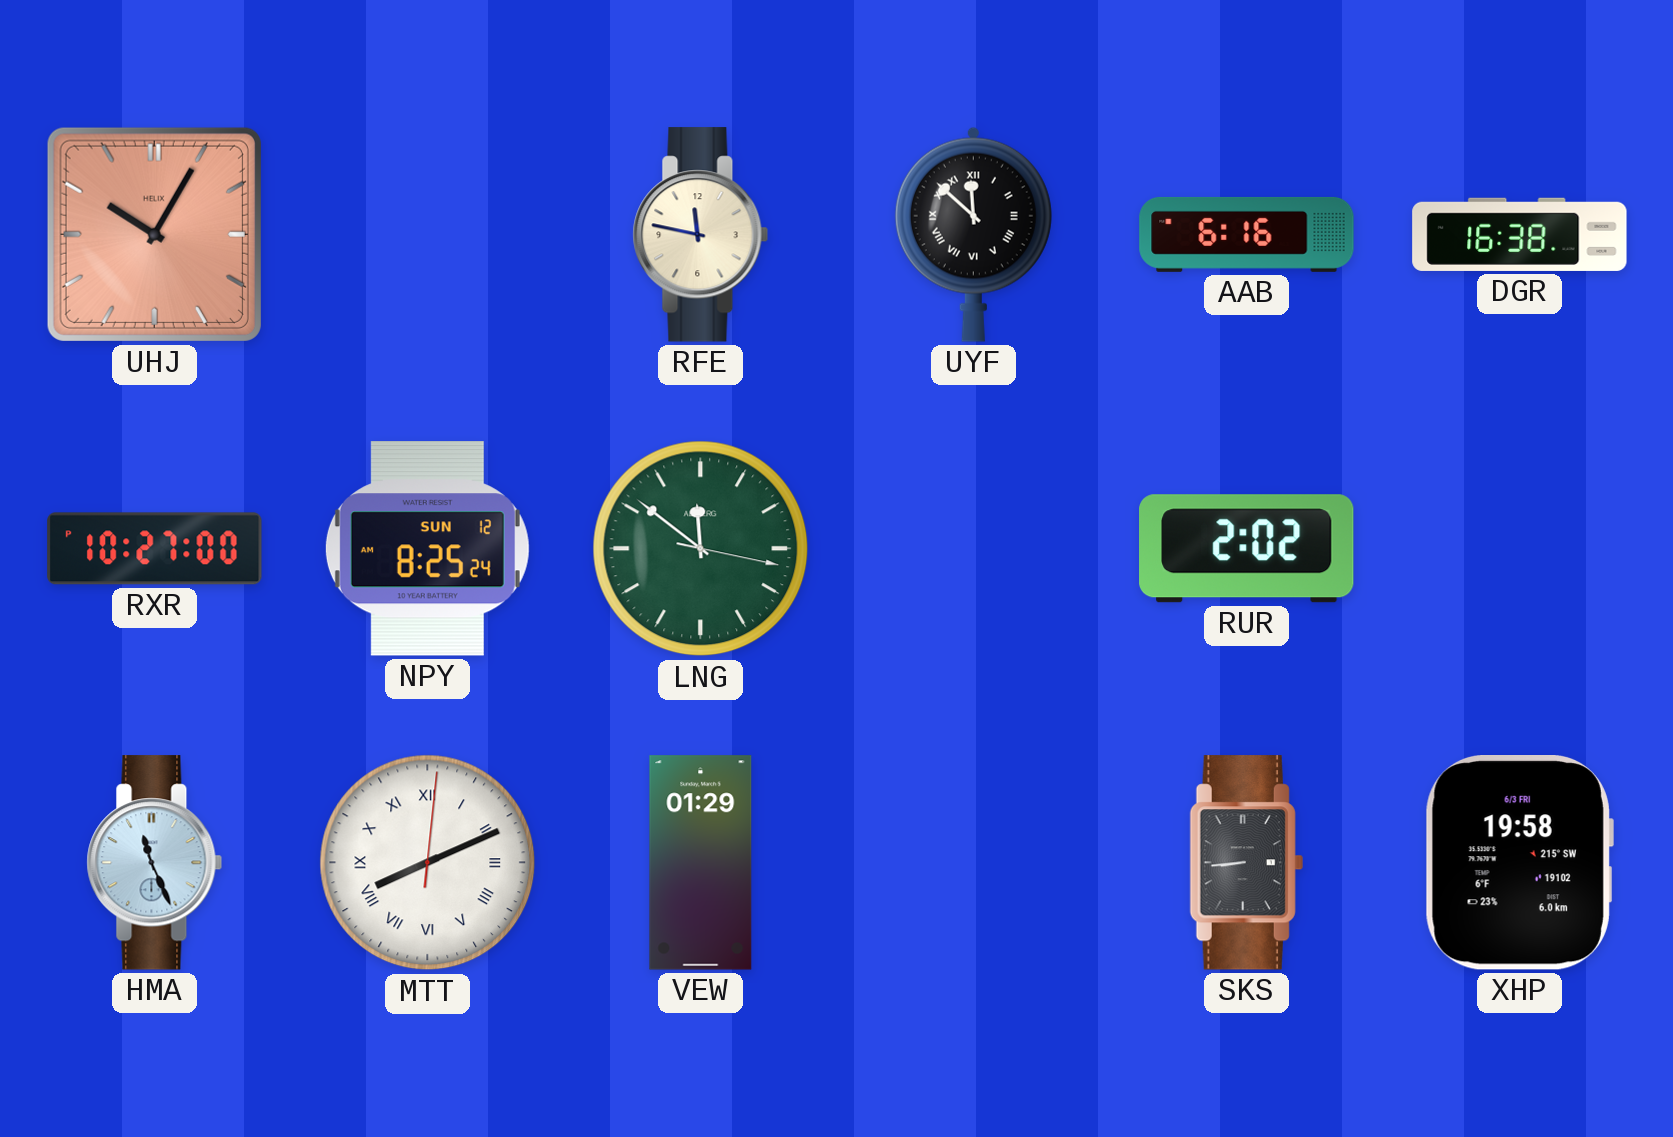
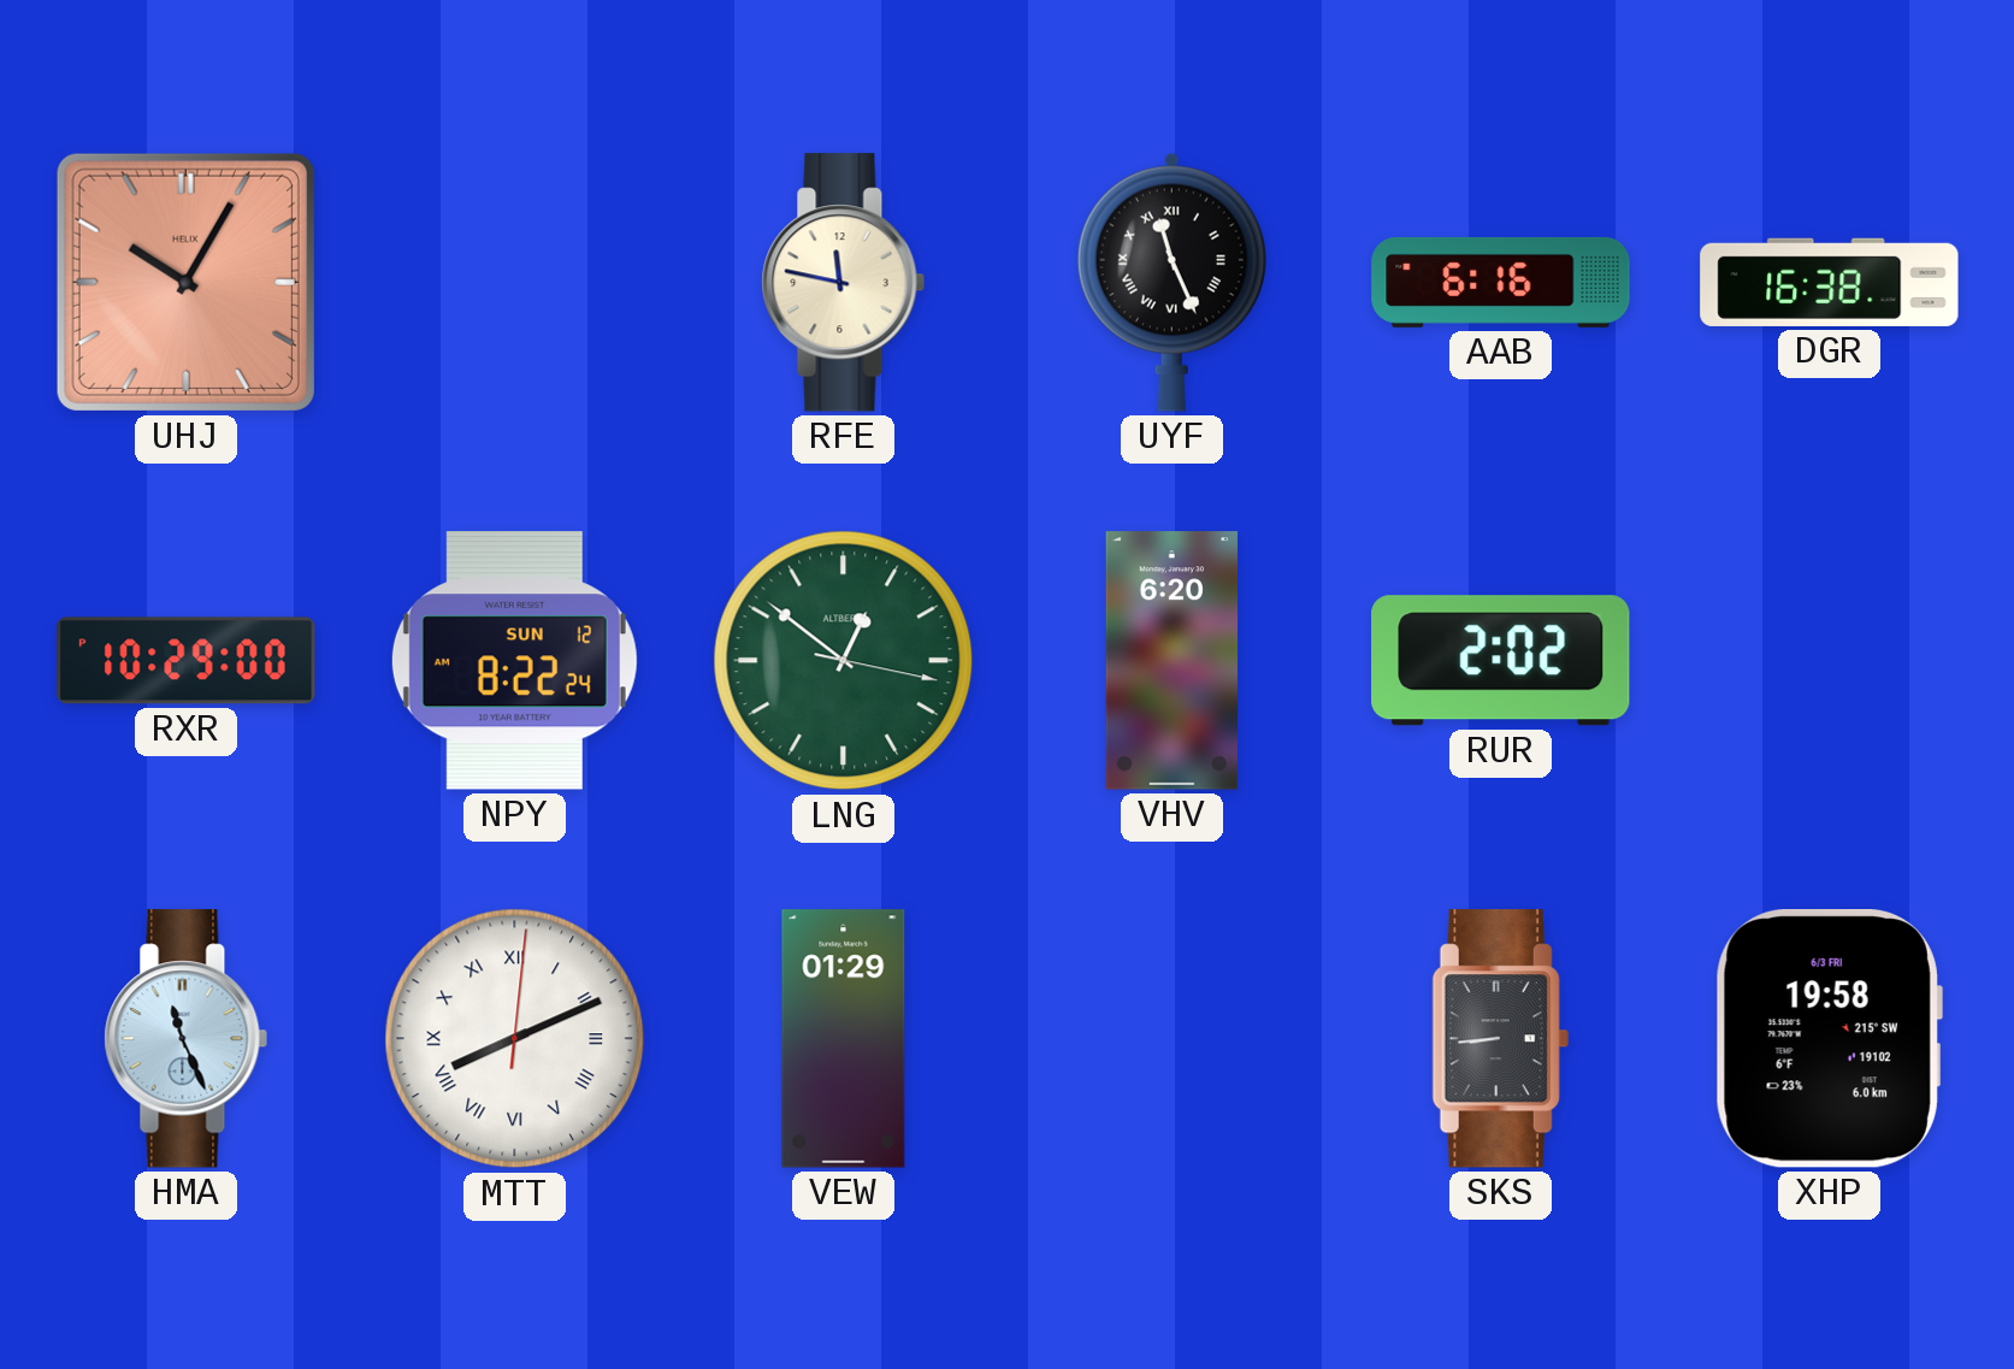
UYF: 11:52 -> 11:26 (1171, 282)
RXR: 10:27 -> 10:29 (187, 661)
NPY: 8:25 -> 8:22 (514, 661)
LNG: 11:51 -> 12:51 (844, 661)
VHV: none -> 6:20 (1171, 661)
